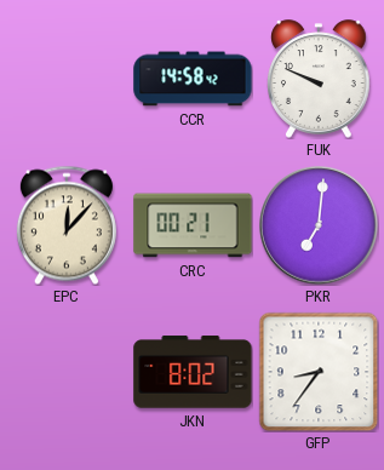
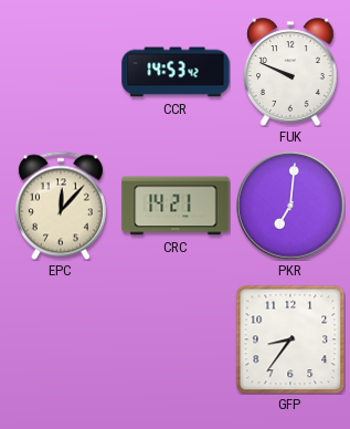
CCR: 14:58 -> 14:53 (176, 72)
CRC: 00:21 -> 14:21 (176, 206)
JKN: 8:02 -> none (193, 372)
